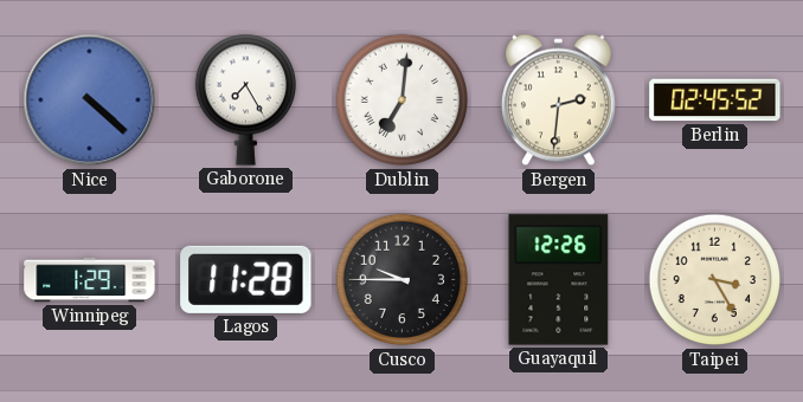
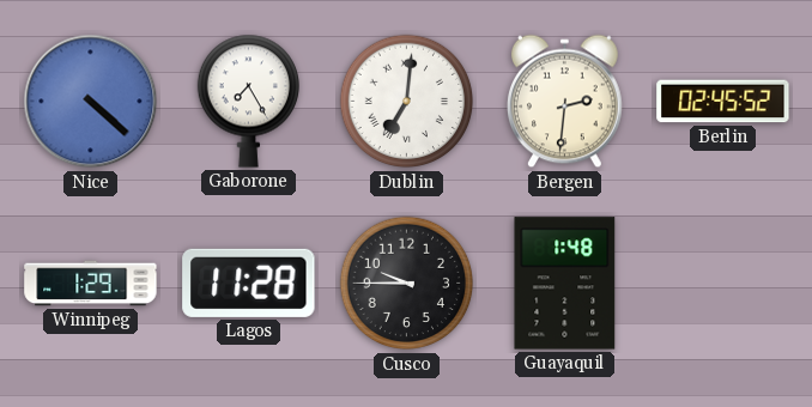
Guayaquil: 12:26 -> 1:48 (565, 284)
Taipei: 3:25 -> none (715, 280)
